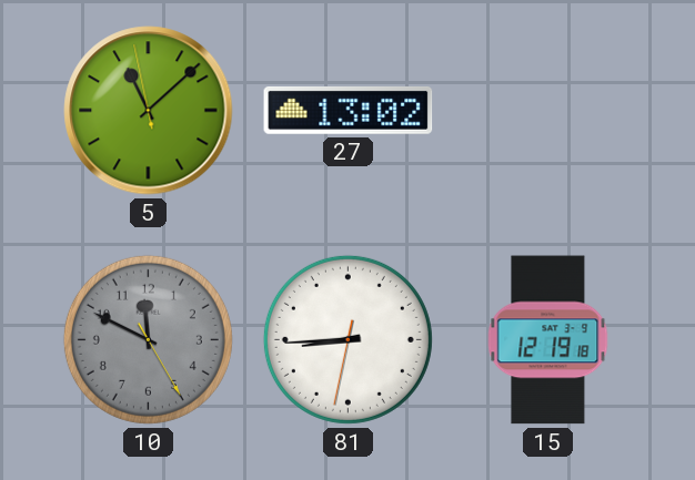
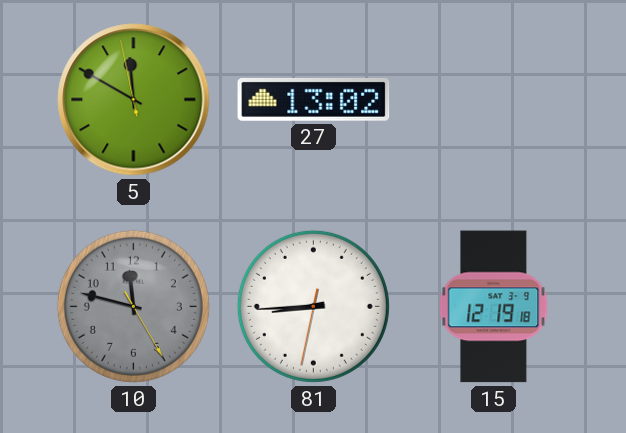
5: 11:07 -> 11:49 (134, 100)
10: 11:49 -> 11:47 (133, 306)
